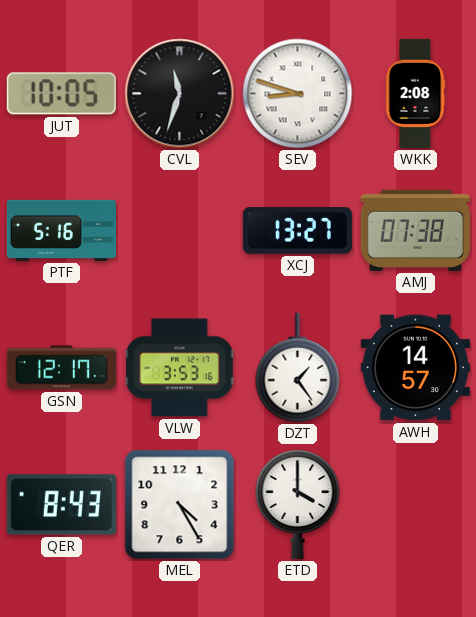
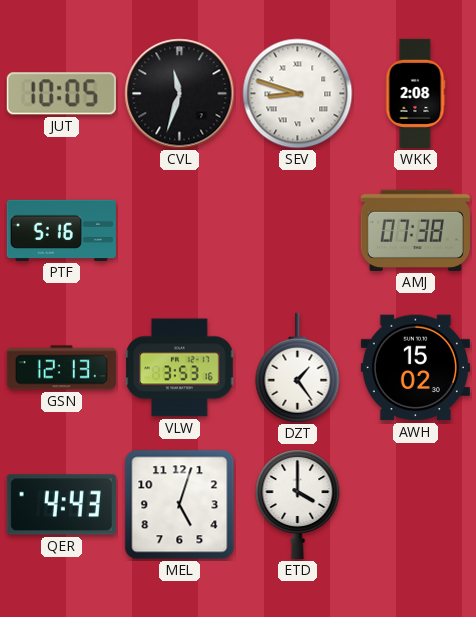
XCJ: 13:27 -> none (297, 231)
GSN: 12:17 -> 12:13 (61, 368)
AWH: 14:57 -> 15:02 (415, 368)
QER: 8:43 -> 4:43 (61, 505)
MEL: 4:25 -> 5:03 (180, 505)
